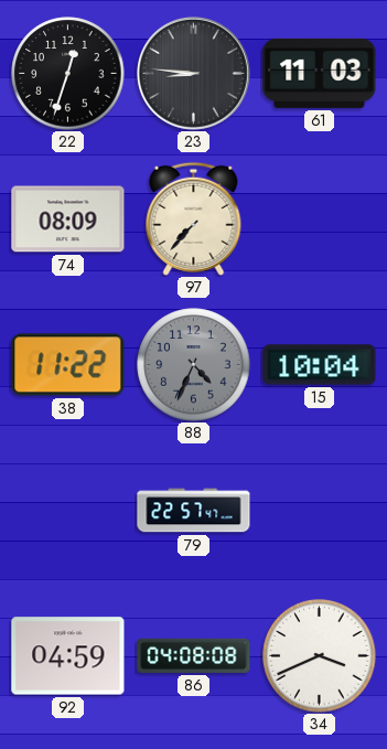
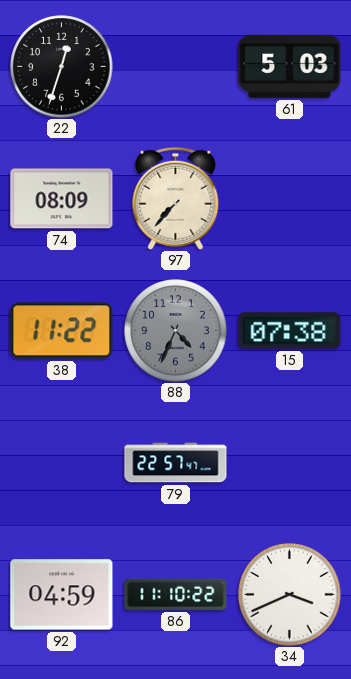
23: 8:46 -> none (193, 73)
61: 11:03 -> 5:03 (290, 66)
15: 10:04 -> 07:38 (290, 331)
86: 04:08 -> 11:10 (176, 594)
